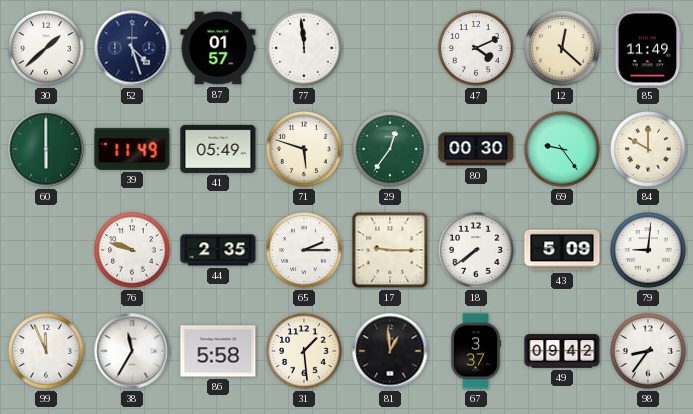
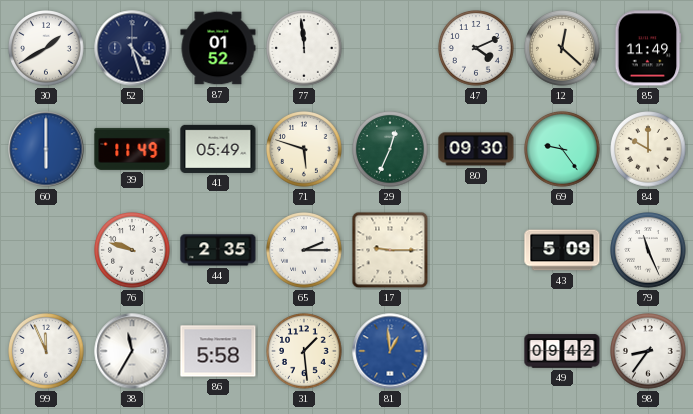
30: 1:38 -> 1:40 (46, 48)
87: 01:57 -> 01:52 (218, 48)
60 dial: green -> blue (46, 149)
29: 12:36 -> 12:34 (390, 149)
80: 00:30 -> 09:30 (476, 149)
18: 7:39 -> none (476, 250)
79: 9:01 -> 11:26 (648, 250)
81 dial: black -> blue (390, 351)
67: 3:37 -> none (476, 351)
